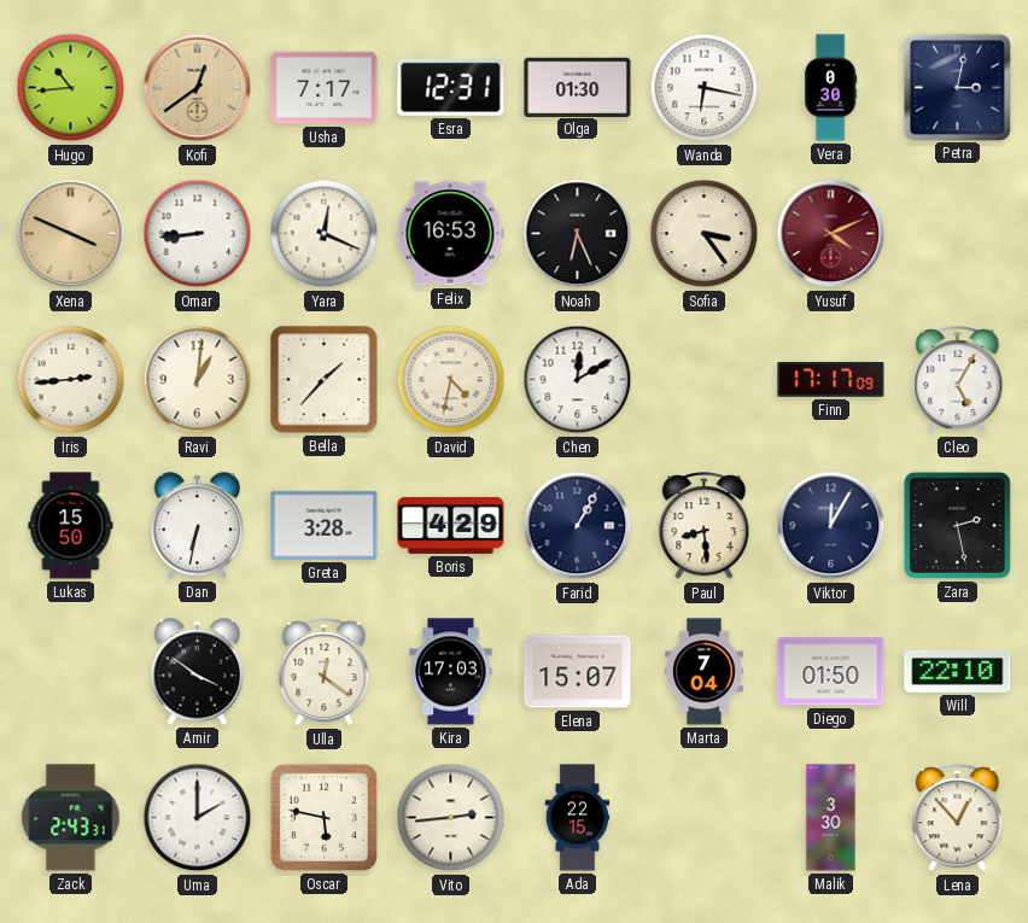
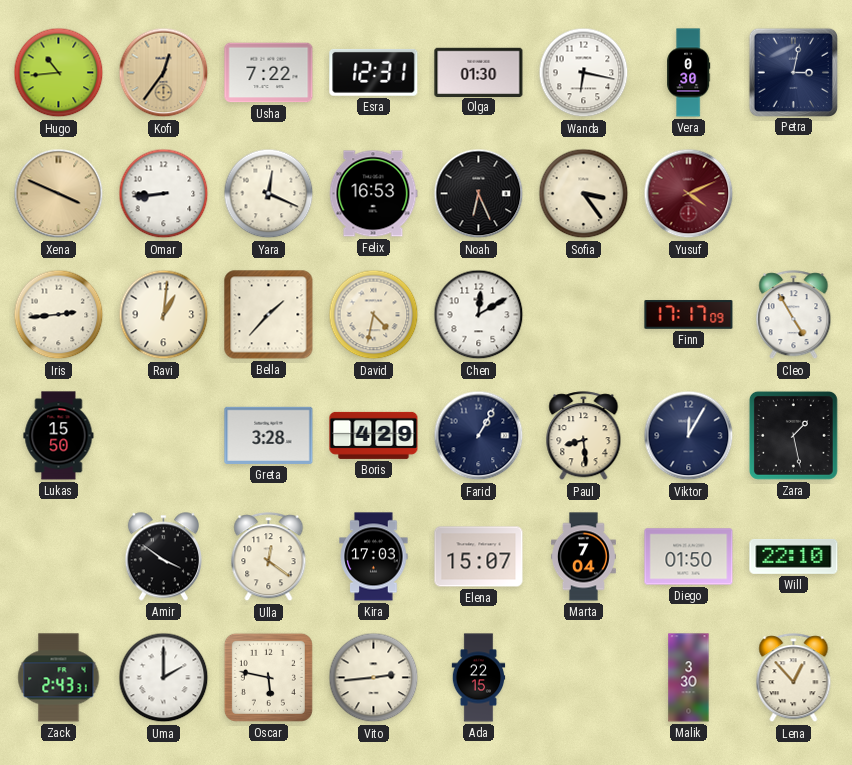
Kofi: 12:39 -> 12:36 (164, 73)
Usha: 7:17 -> 7:22 (269, 73)
Cleo: 5:05 -> 4:55 (794, 315)
Dan: 6:32 -> none (197, 526)
Zara: 2:28 -> 1:28 (793, 435)
